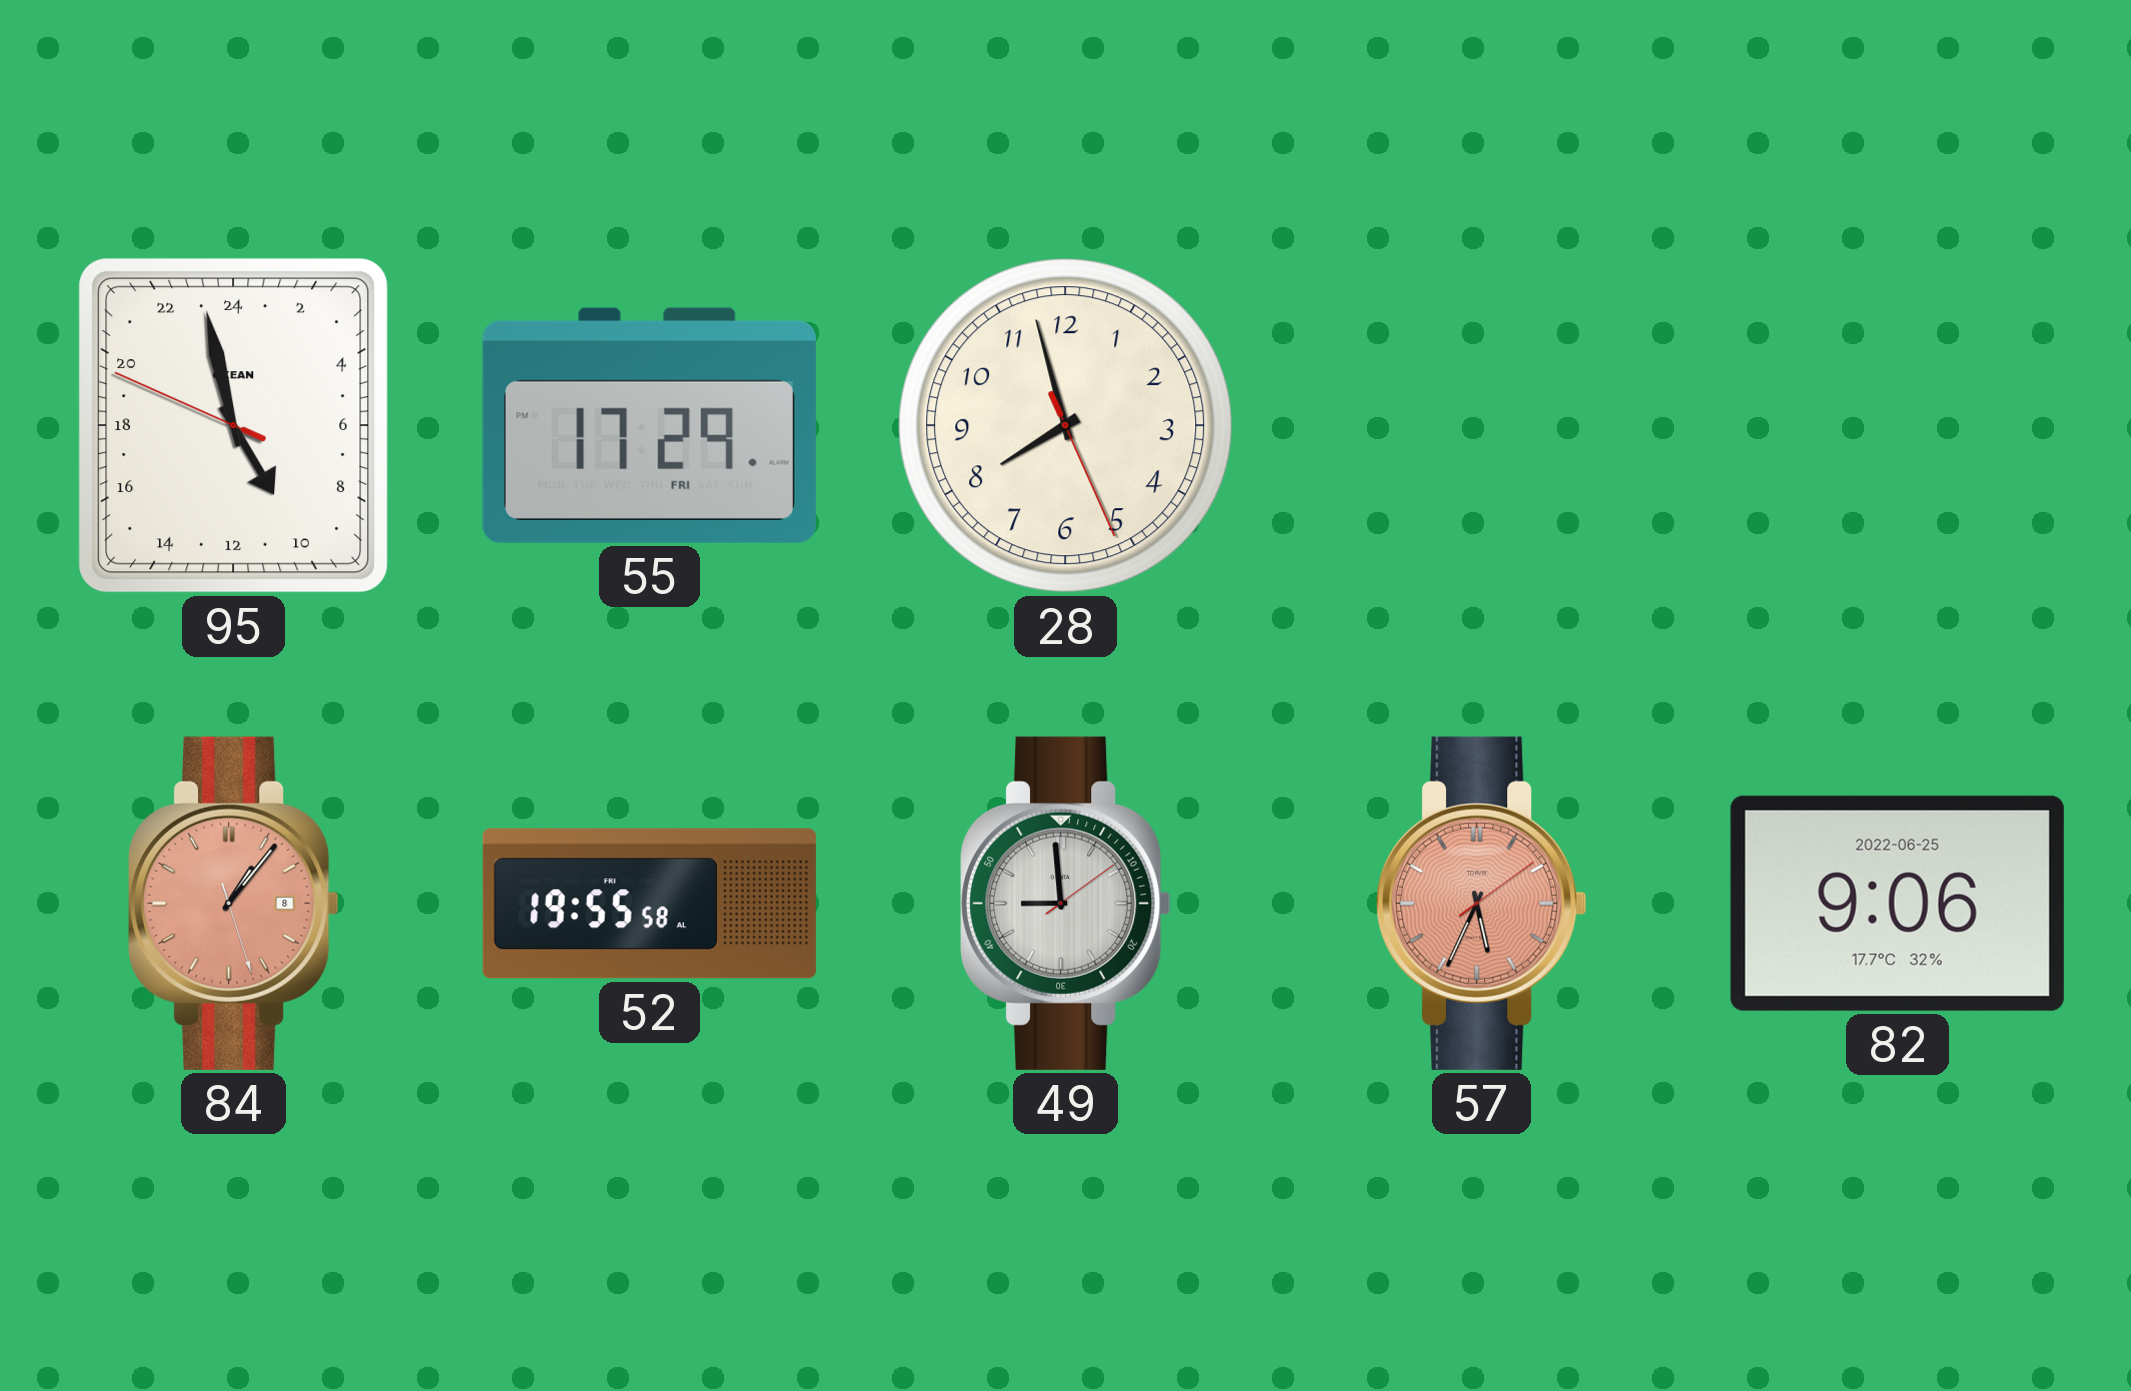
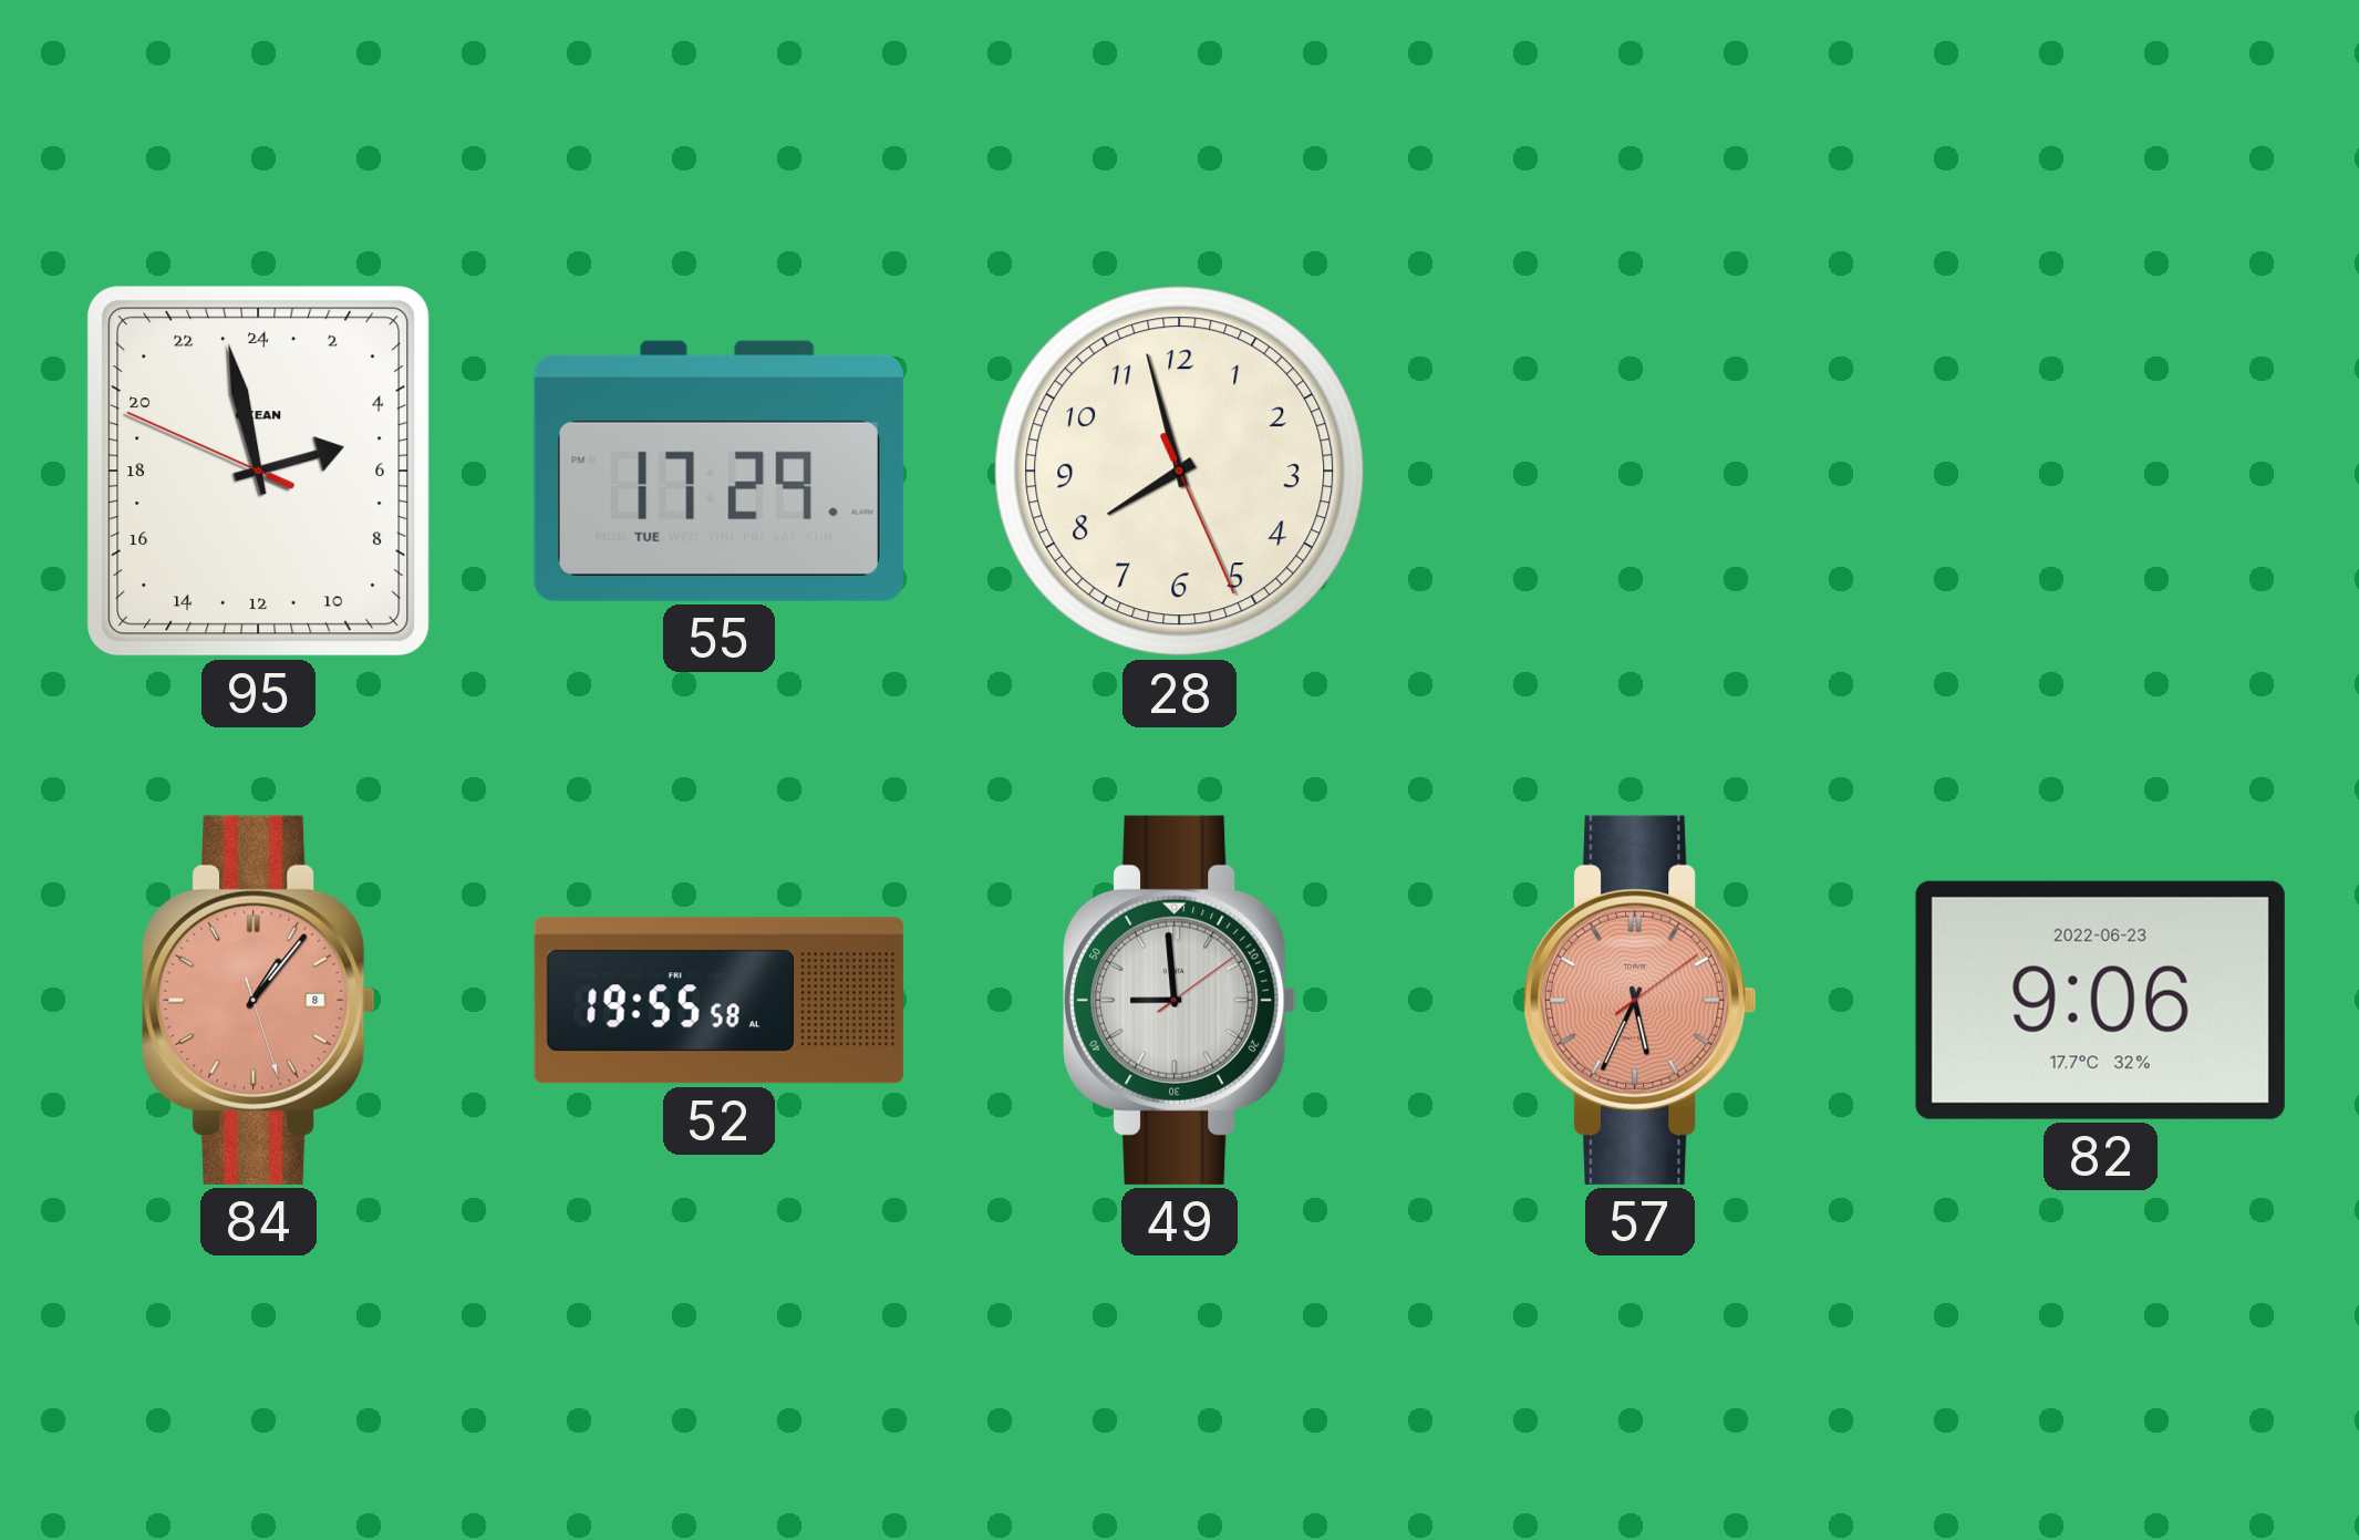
95: 9:57 -> 4:57 (259, 472)
55 date: FRI -> TUE (718, 471)
82 date: 2022-06-25 -> 2022-06-23 (2100, 1000)
